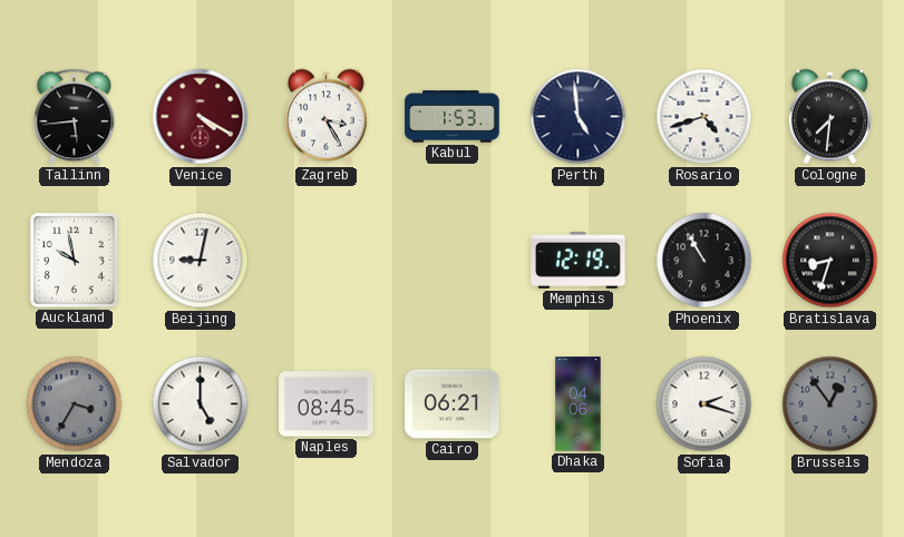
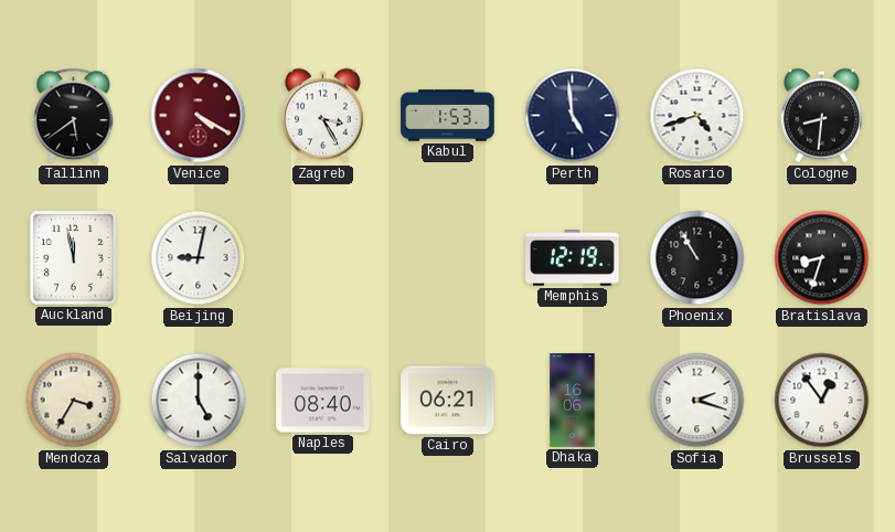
Tallinn: 5:44 -> 5:39 (74, 116)
Cologne: 7:31 -> 8:31 (821, 116)
Auckland: 9:58 -> 11:58 (74, 258)
Mendoza dial: grey -> cream (74, 401)
Naples: 08:45 -> 08:40 (323, 401)
Dhaka: 04:06 -> 16:06 (573, 401)
Brussels dial: grey -> white (822, 401)
